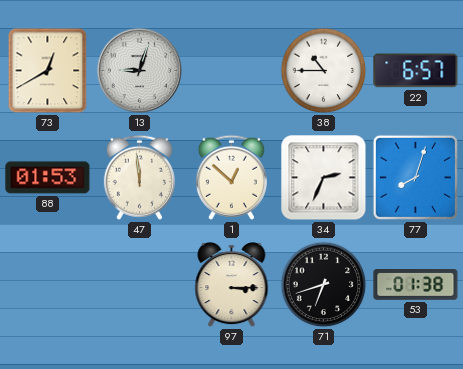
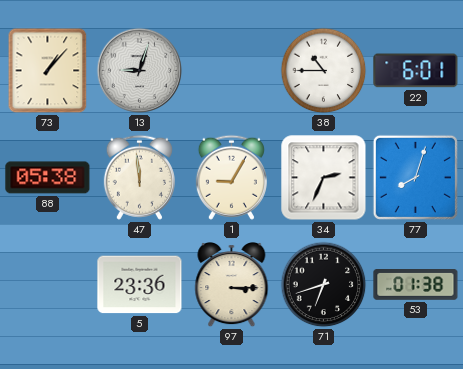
73: 12:40 -> 1:07 (48, 71)
22: 6:57 -> 6:01 (416, 71)
88: 01:53 -> 05:38 (48, 178)
1: 12:52 -> 9:05 (231, 177)
5: none -> 23:36 (140, 285)
